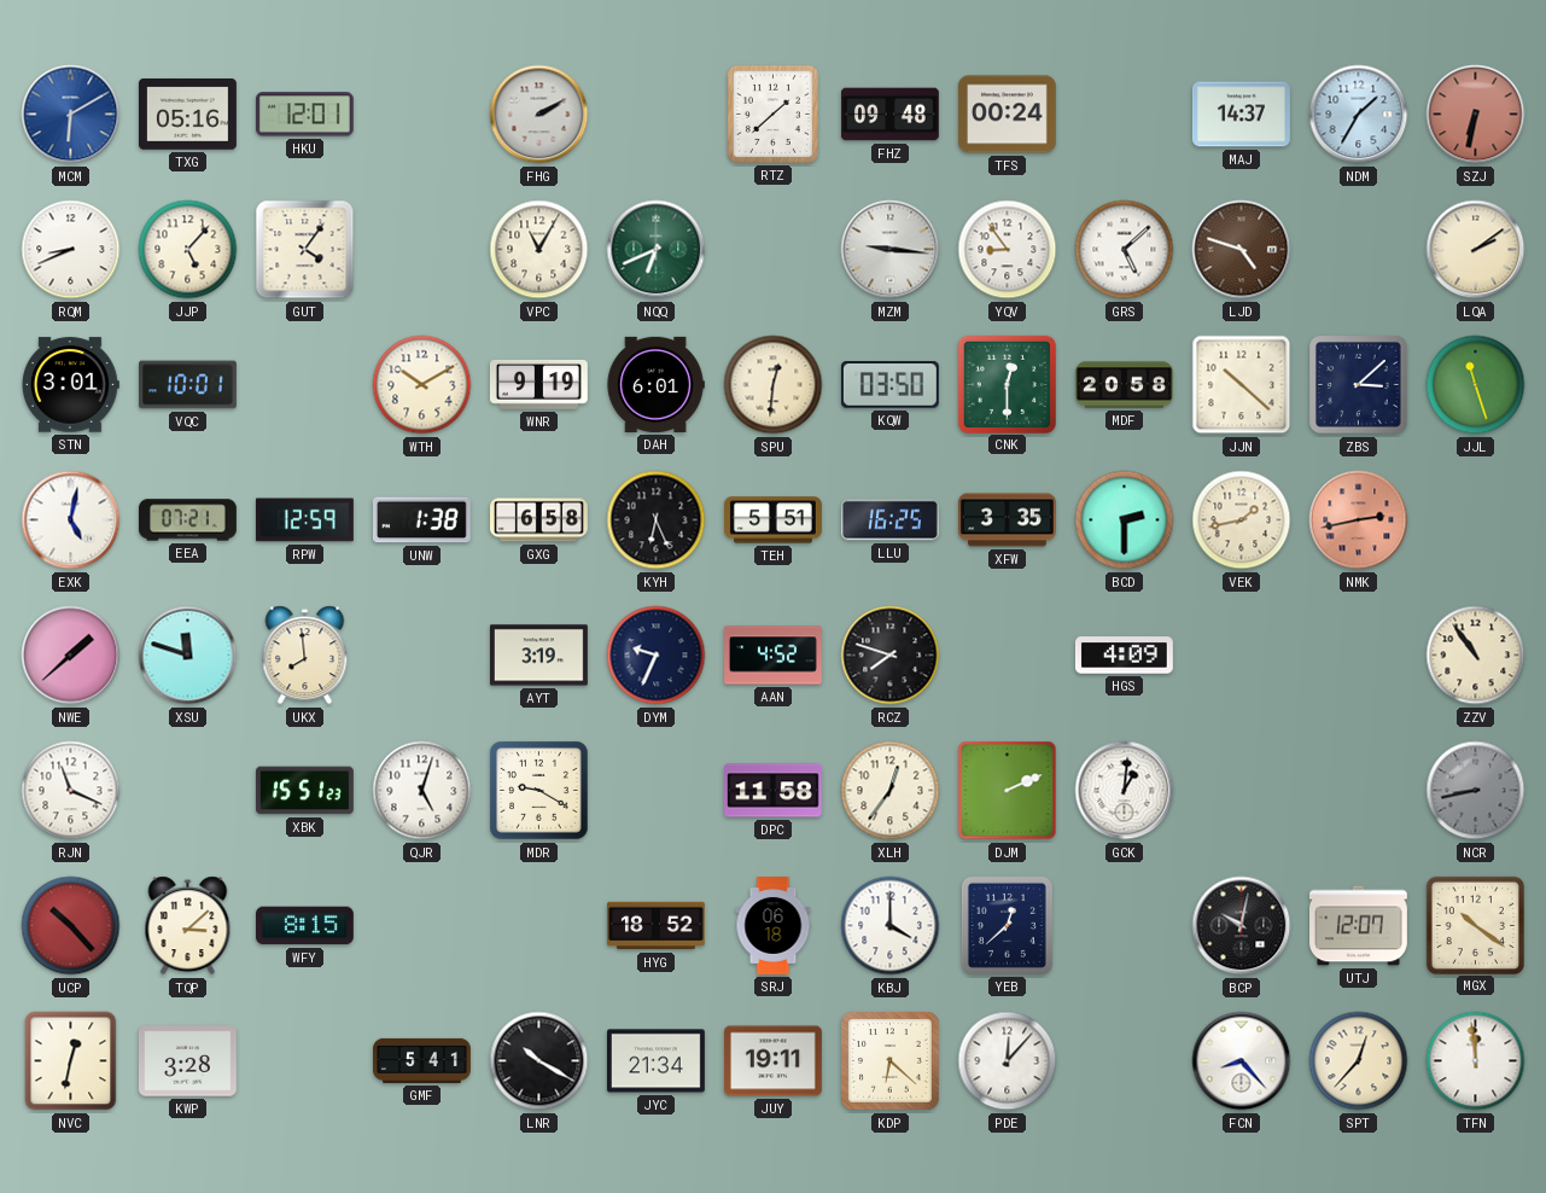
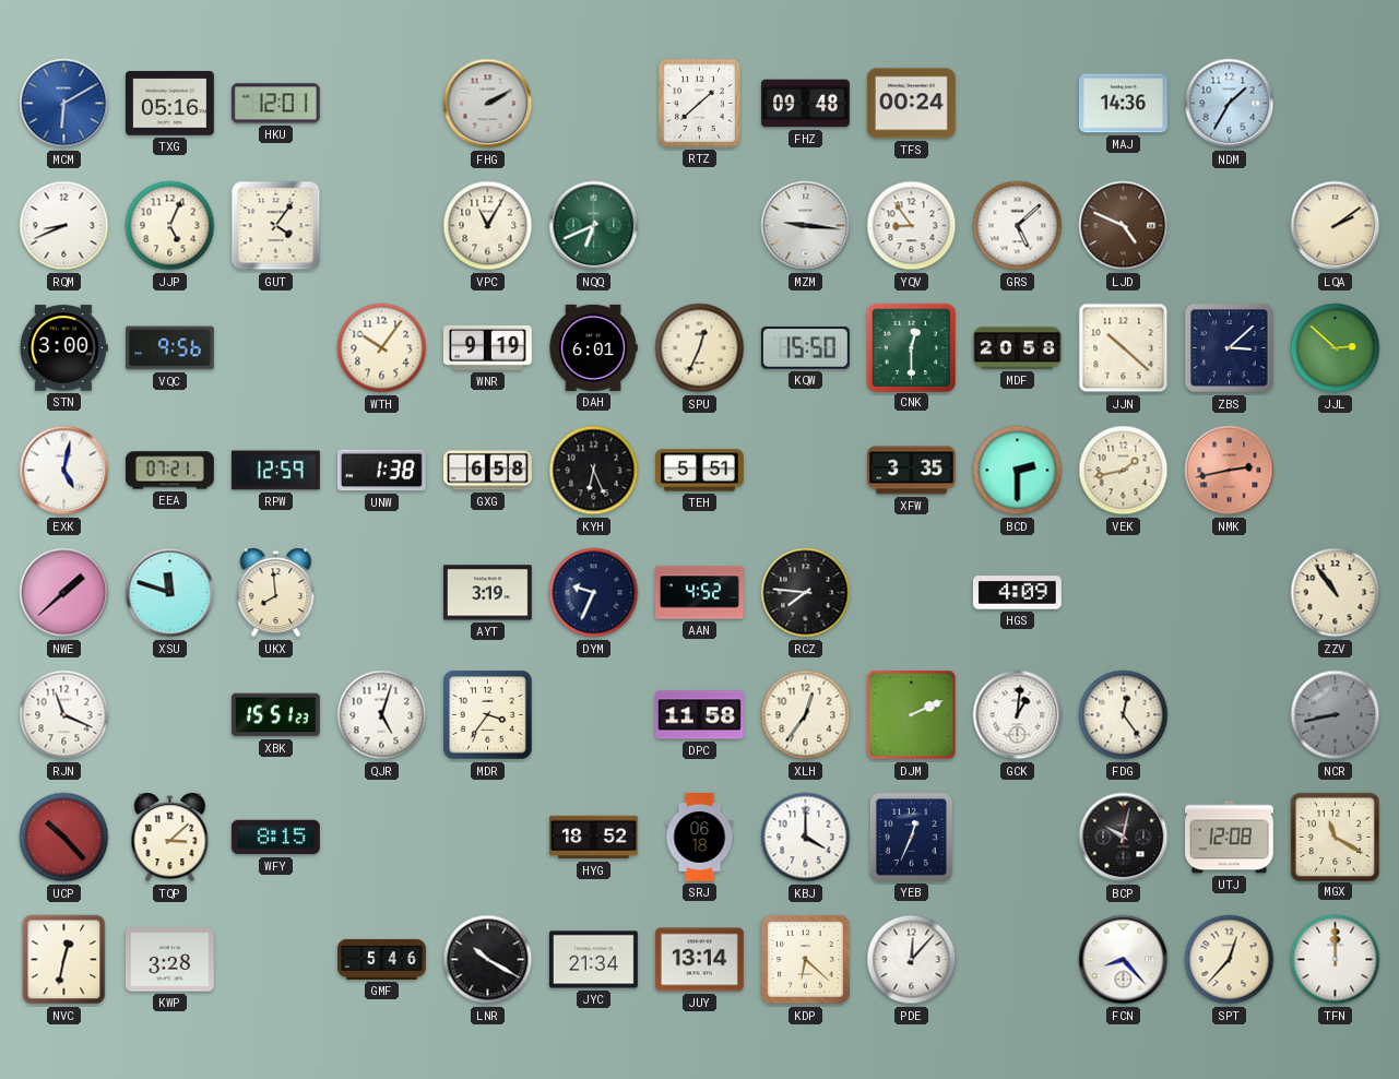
MAJ: 14:37 -> 14:36 (1123, 104)
SZJ: 6:32 -> none (1476, 115)
JJP: 5:07 -> 5:04 (170, 226)
LJD: 4:48 -> 4:49 (1124, 226)
STN: 3:01 -> 3:00 (63, 348)
VQC: 10:01 -> 9:56 (170, 348)
WTH: 10:10 -> 10:06 (382, 348)
SPU: 12:31 -> 12:34 (700, 348)
KQW: 03:50 -> 15:50 (805, 348)
JJL: 11:27 -> 2:52 (1336, 348)
LLU: 16:25 -> none (889, 520)
RCZ: 7:48 -> 7:46 (806, 593)
MDR: 9:20 -> 3:36 (488, 715)
FDG: none -> 12:24 (1124, 715)
YEB: 12:38 -> 12:34 (911, 837)
UTJ: 12:07 -> 12:08 (1230, 838)
MGX: 10:21 -> 11:20 (1335, 837)
GMF: 5:41 -> 5:46 (382, 959)
JUY: 19:11 -> 13:14 (699, 960)
TFN: 11:59 -> 12:00 (1336, 960)
